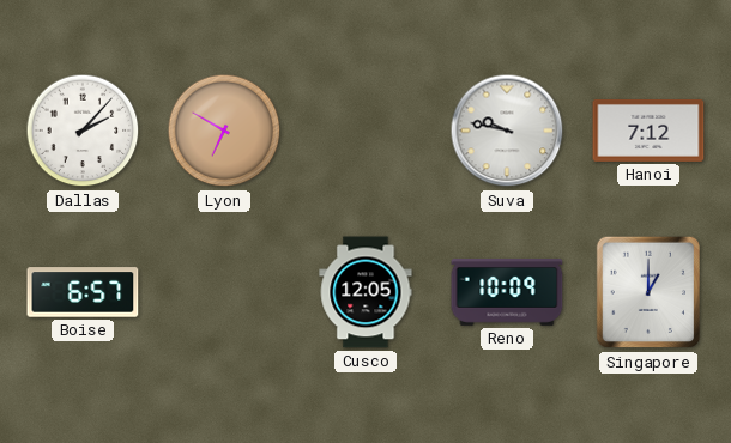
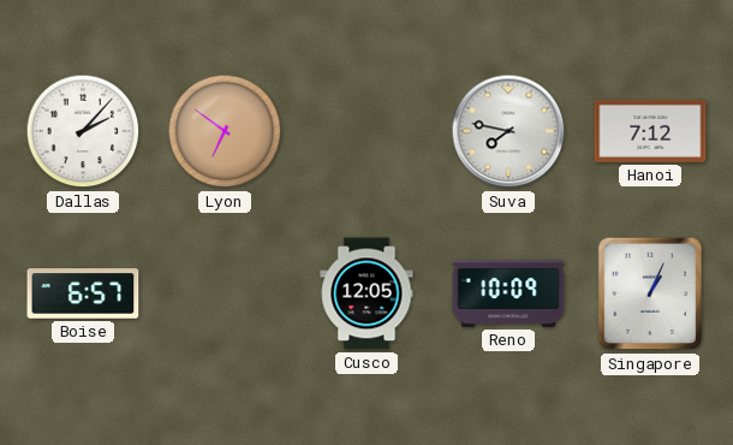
Lyon: 6:50 -> 6:51 (225, 131)
Suva: 9:47 -> 7:47 (508, 131)
Singapore: 1:00 -> 1:04 (649, 293)
